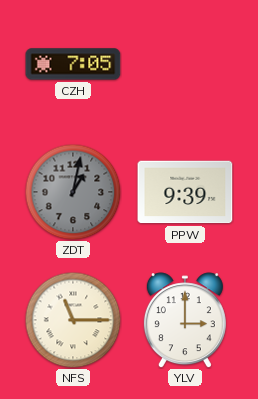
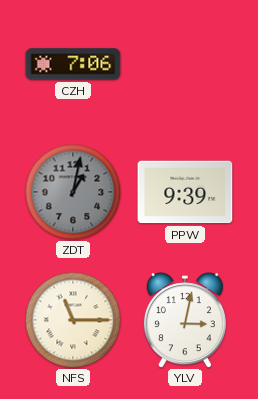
CZH: 7:05 -> 7:06 (73, 64)
YLV: 3:00 -> 3:02 (185, 320)
